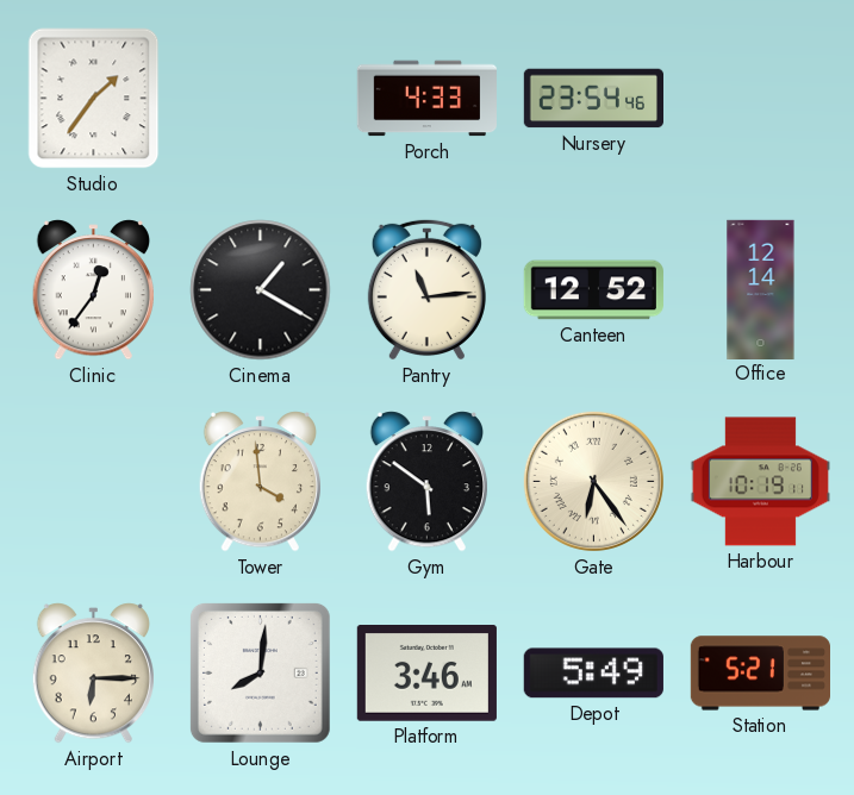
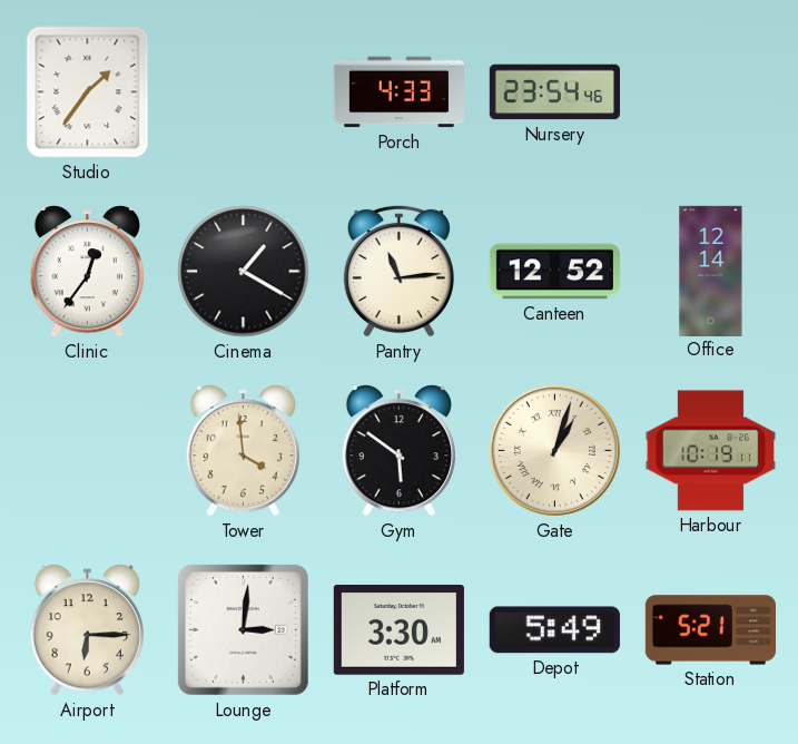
Gate: 6:24 -> 1:03 (554, 450)
Lounge: 8:01 -> 3:01 (243, 629)
Platform: 3:46 -> 3:30 (398, 630)
